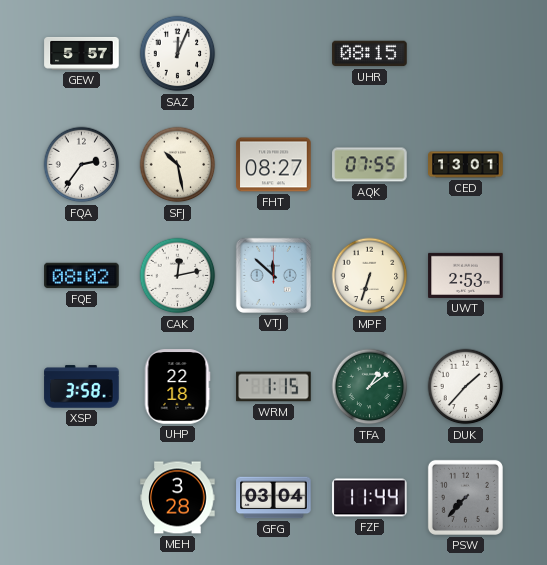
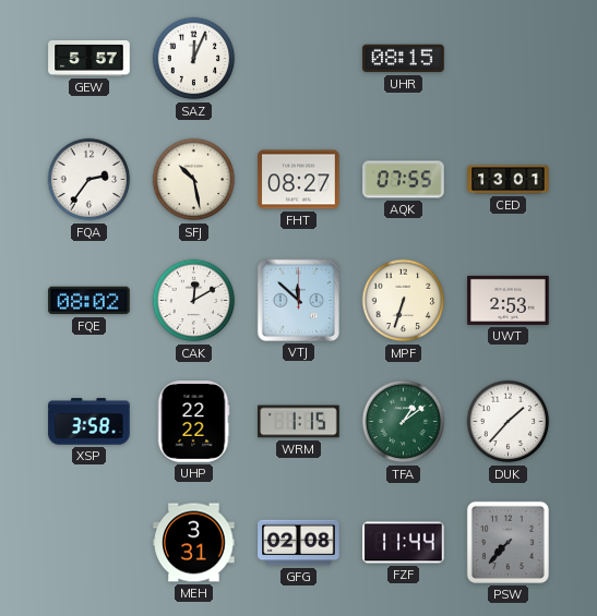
CAK: 12:13 -> 12:10 (194, 301)
UHP: 22:18 -> 22:22 (193, 422)
MEH: 3:28 -> 3:31 (194, 543)
GFG: 03:04 -> 02:08 (299, 543)
